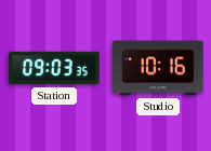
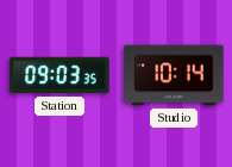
Studio: 10:16 -> 10:14 (174, 75)
